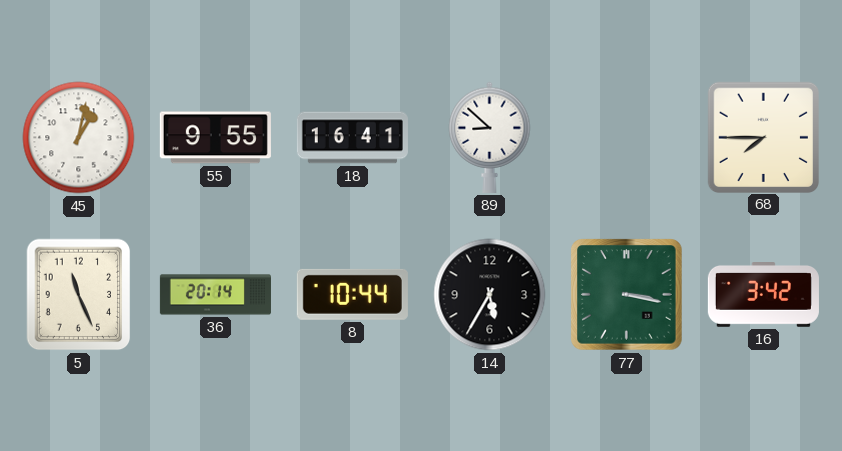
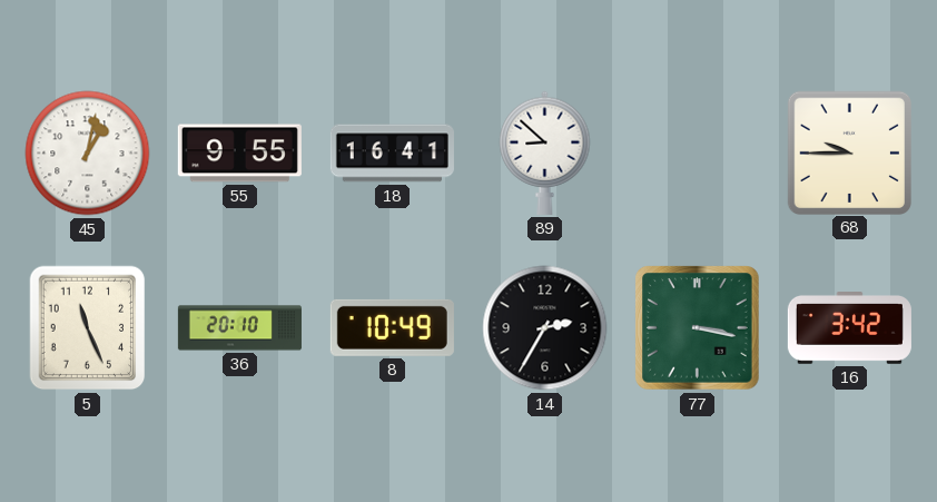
68: 7:45 -> 9:45 (849, 152)
36: 20:14 -> 20:10 (239, 328)
8: 10:44 -> 10:49 (392, 327)
14: 5:35 -> 2:35 (545, 328)
